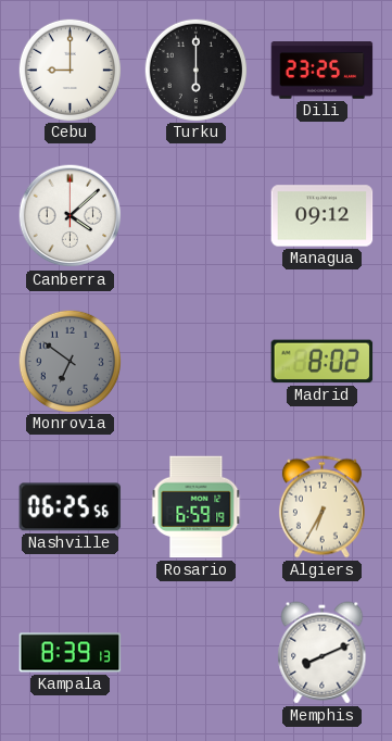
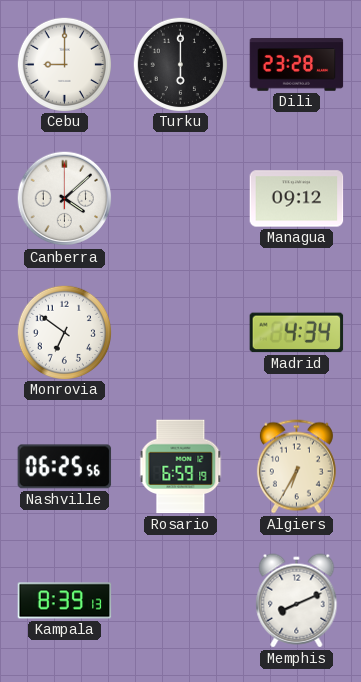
Dili: 23:25 -> 23:28 (297, 65)
Monrovia dial: grey -> white (64, 332)
Madrid: 8:02 -> 4:34 (297, 333)
